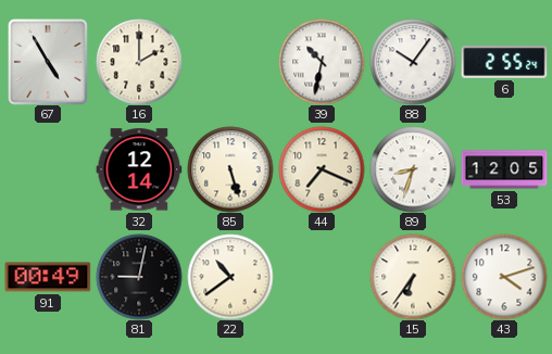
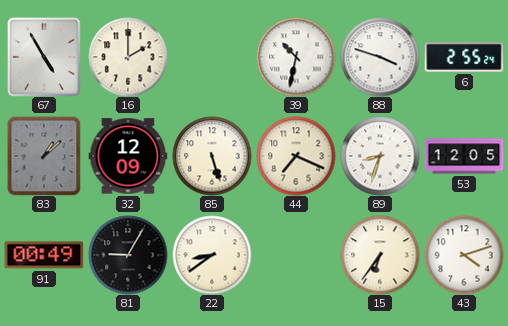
88: 10:06 -> 3:48 (380, 57)
83: none -> 1:08 (44, 156)
32: 12:14 -> 12:09 (128, 156)
81: 9:02 -> 9:05 (128, 255)
22: 10:39 -> 8:39 (212, 255)
